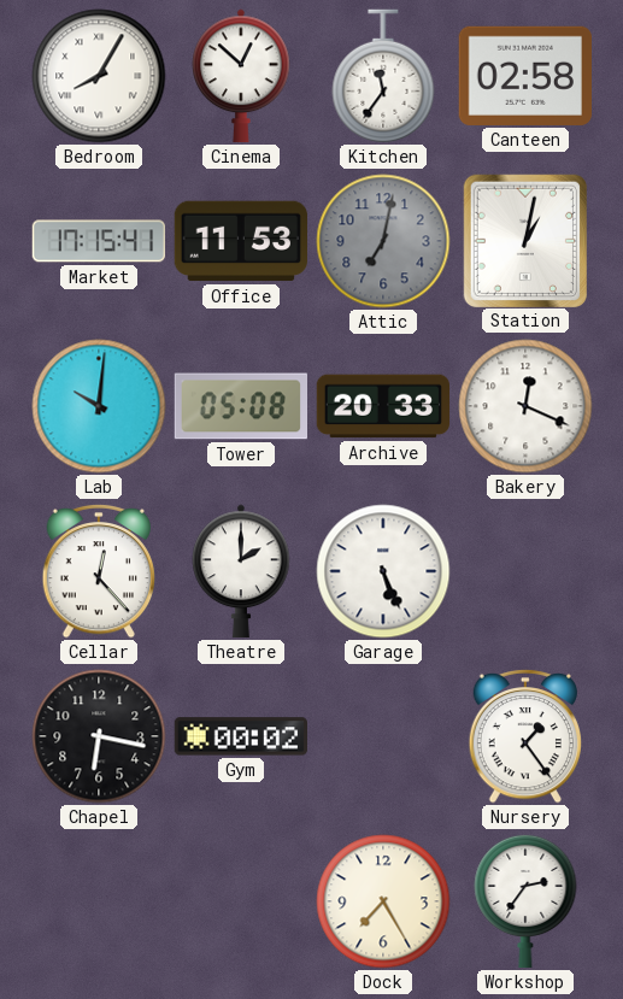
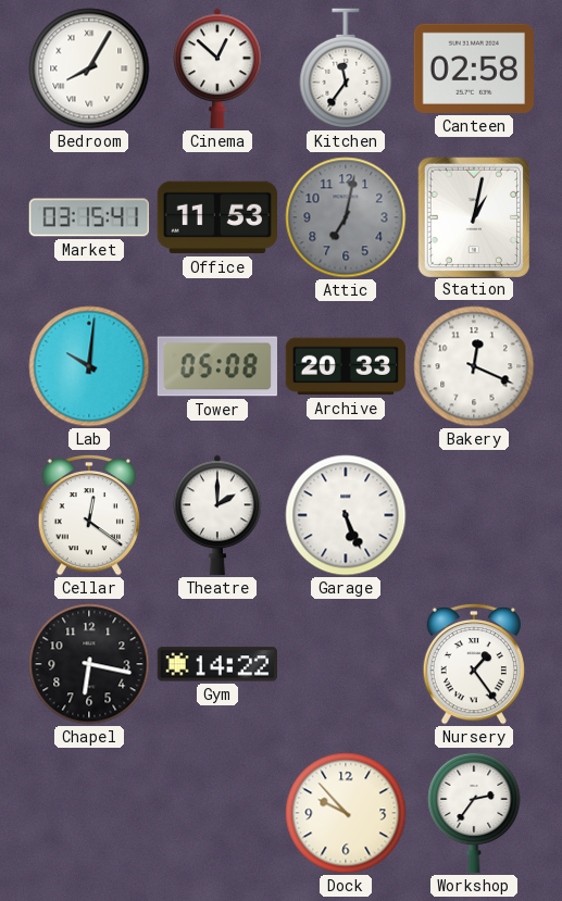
Market: 17:15 -> 03:15 (88, 217)
Cellar: 12:23 -> 12:21 (88, 515)
Gym: 00:02 -> 14:22 (216, 664)
Dock: 7:25 -> 9:53 (346, 813)
